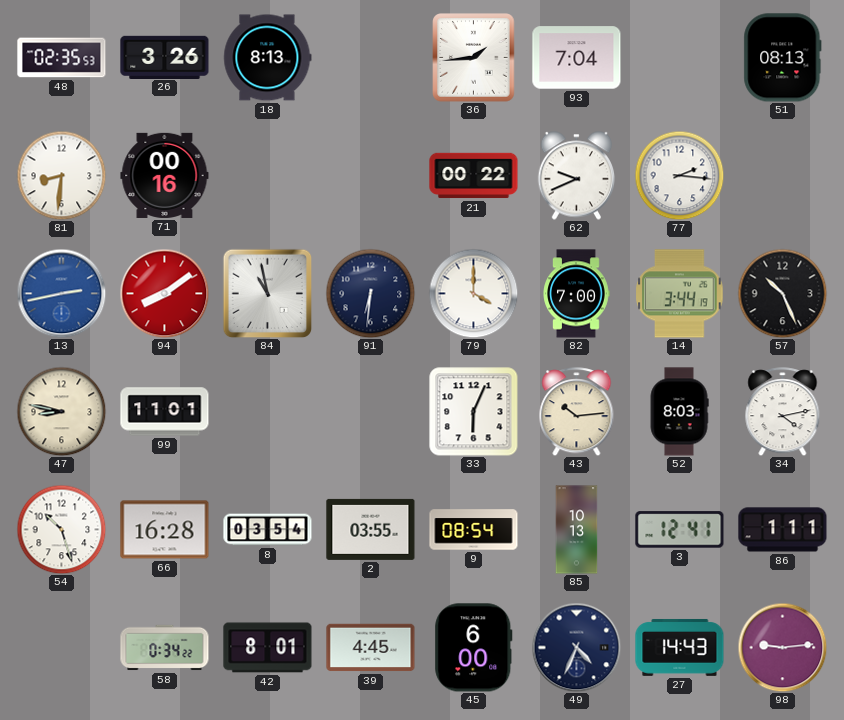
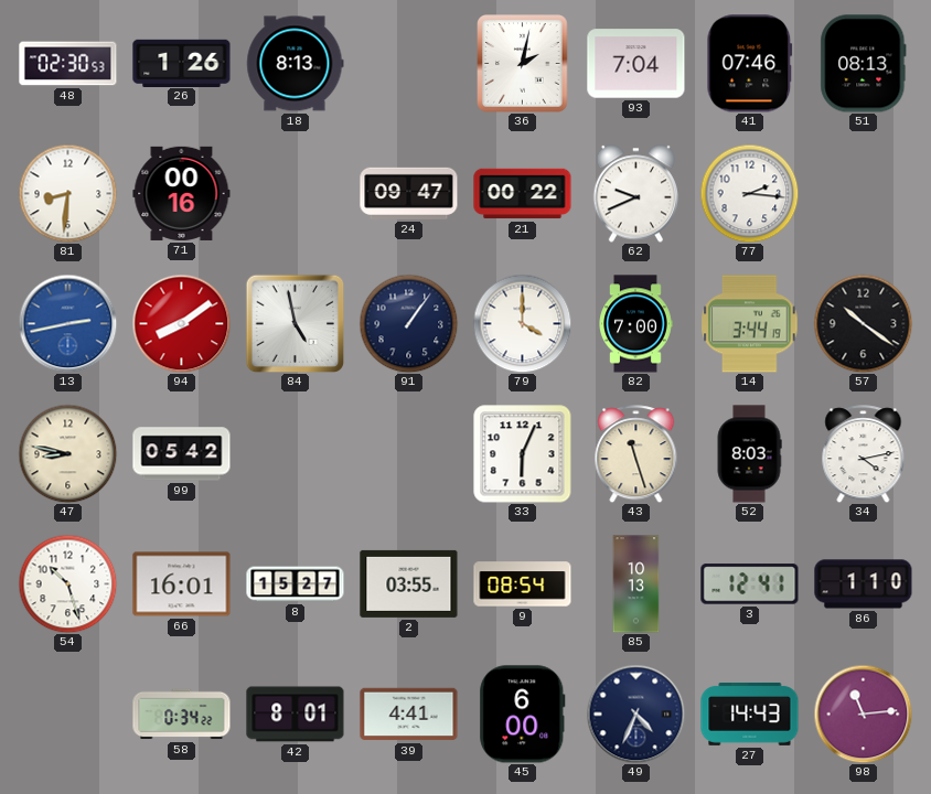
48: 02:35 -> 02:30 (68, 64)
26: 3:26 -> 1:26 (182, 63)
36: 1:44 -> 2:02 (523, 64)
41: none -> 07:46 (750, 64)
24: none -> 09:47 (409, 193)
84: 10:58 -> 4:58 (295, 323)
91: 6:31 -> 1:06 (408, 323)
57: 10:26 -> 10:21 (863, 323)
99: 11:01 -> 05:42 (182, 454)
43: 10:14 -> 11:27 (636, 454)
66: 16:28 -> 16:01 (182, 584)
8: 03:54 -> 15:27 (296, 584)
86: 1:11 -> 1:10 (864, 584)
39: 4:45 -> 4:41 (409, 715)
98: 9:14 -> 11:14 (863, 713)
